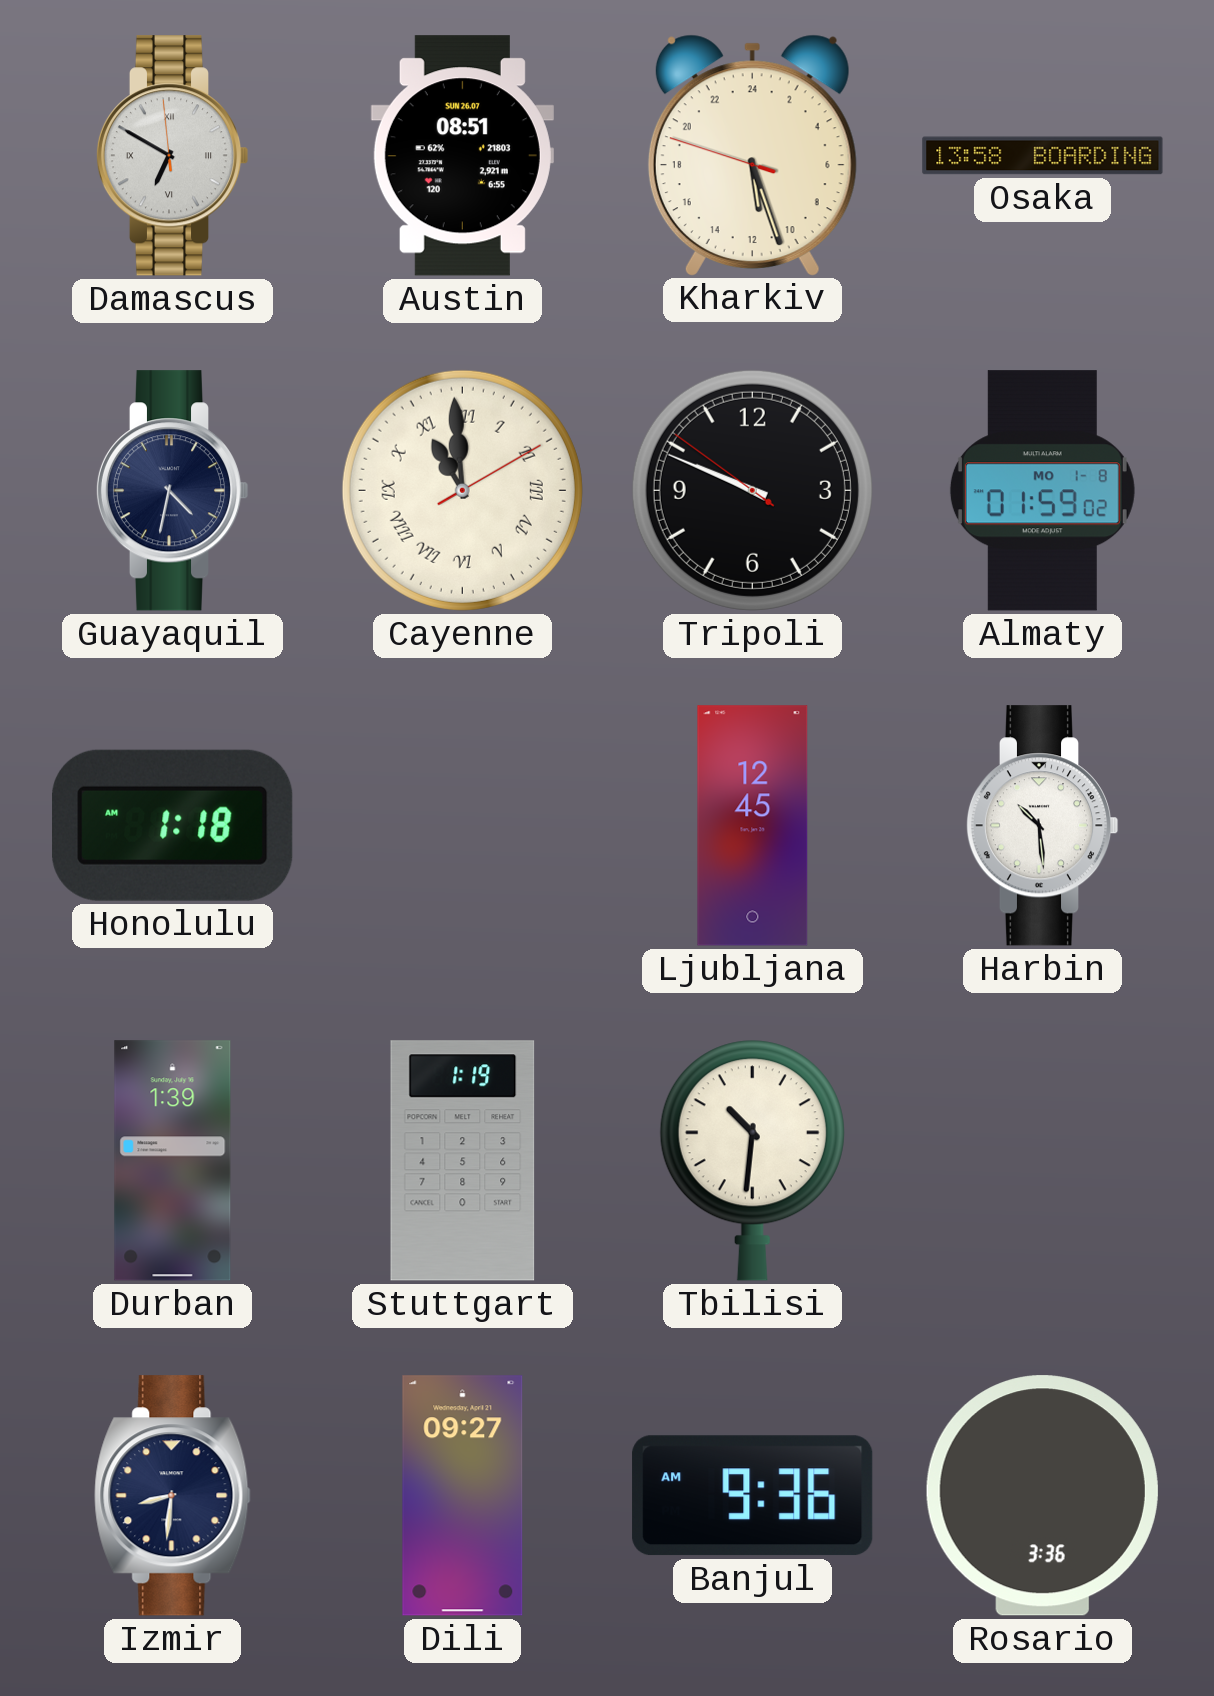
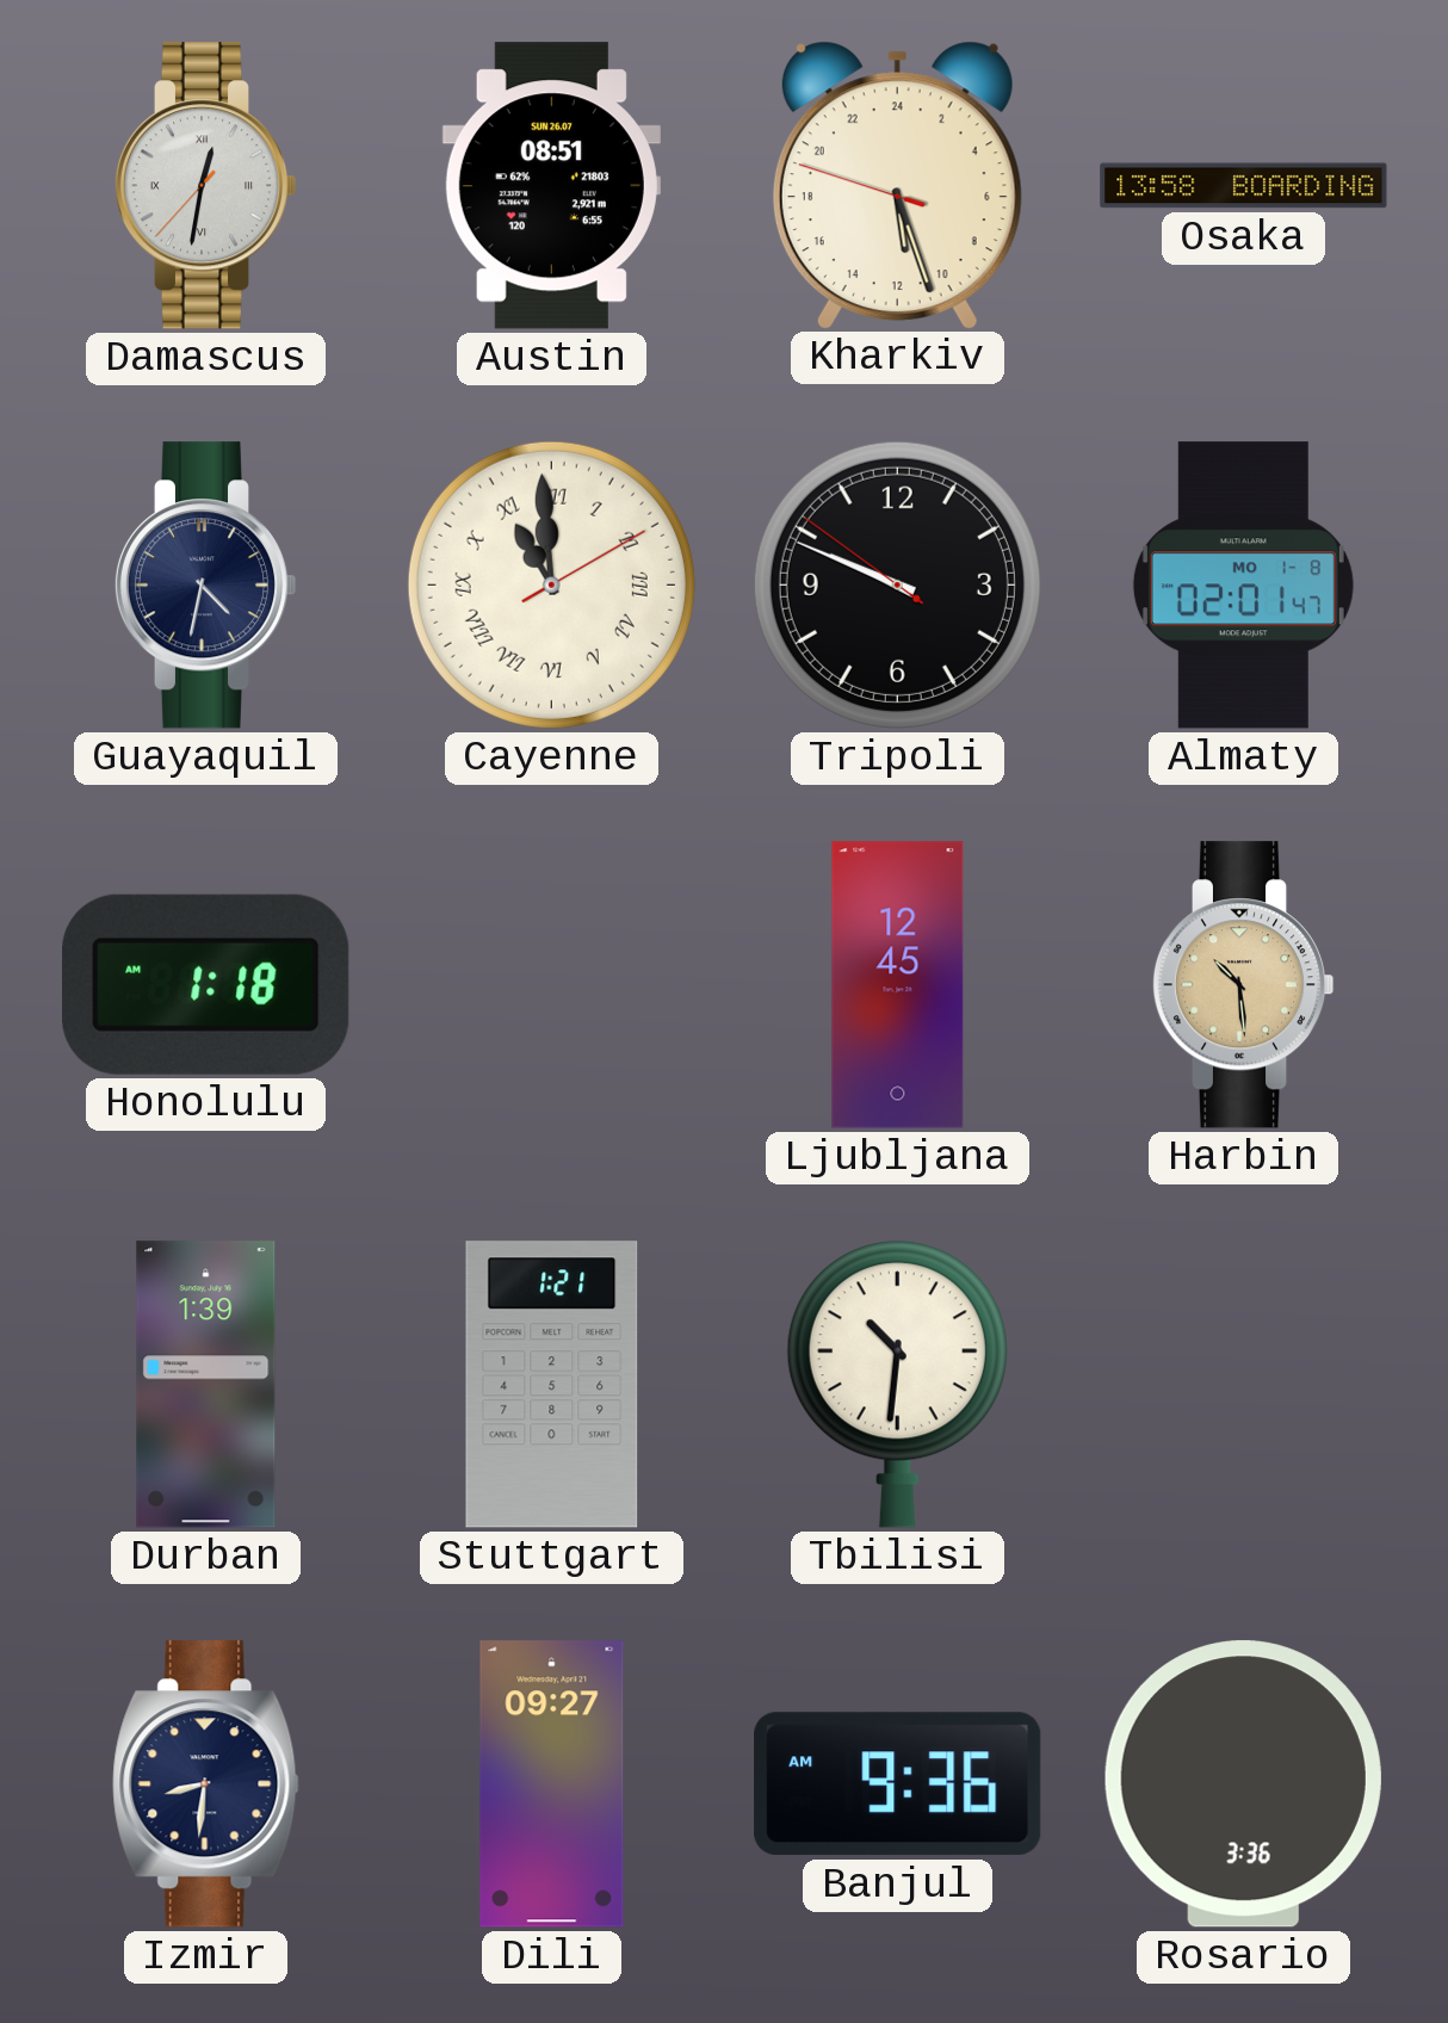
Damascus: 6:49 -> 12:31 (205, 186)
Almaty: 01:59 -> 02:01 (1243, 586)
Harbin dial: white -> champagne (1243, 985)
Stuttgart: 1:19 -> 1:21 (552, 1385)
